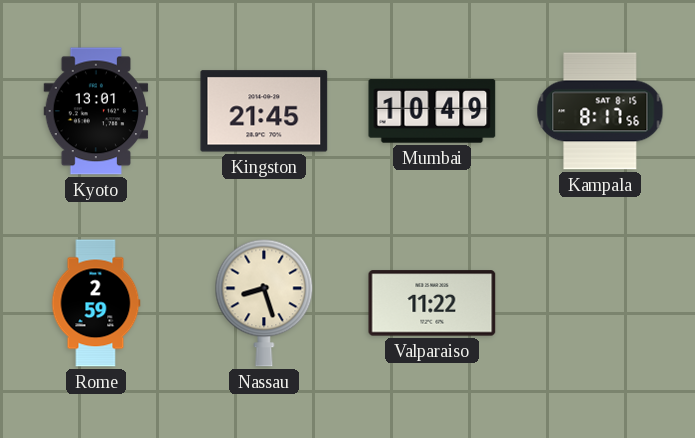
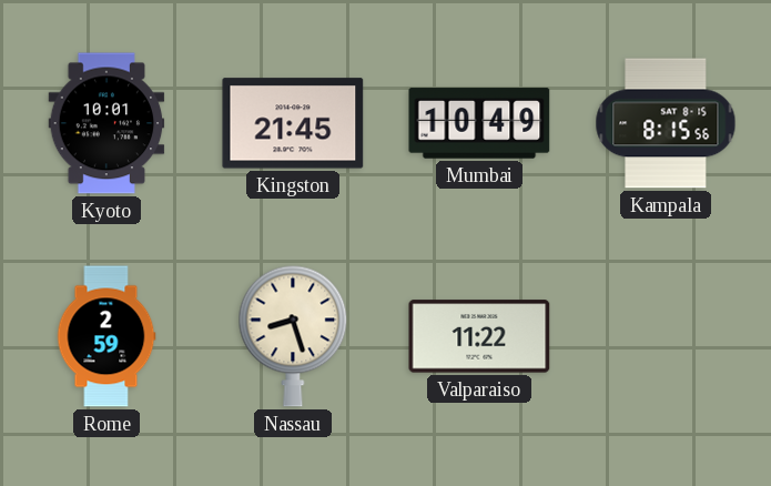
Kyoto: 13:01 -> 10:01 (106, 123)
Kampala: 8:17 -> 8:15 (666, 123)
